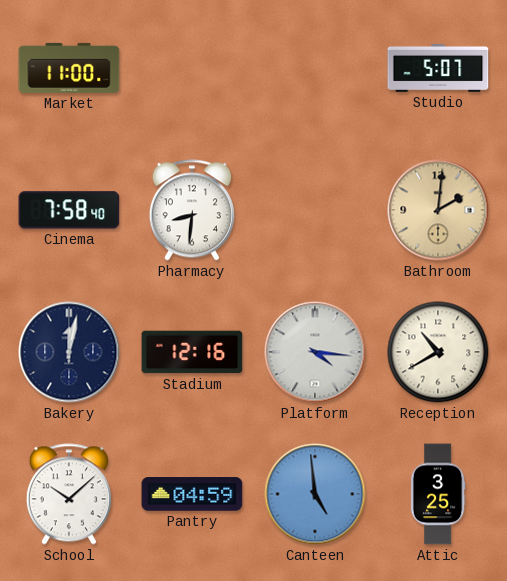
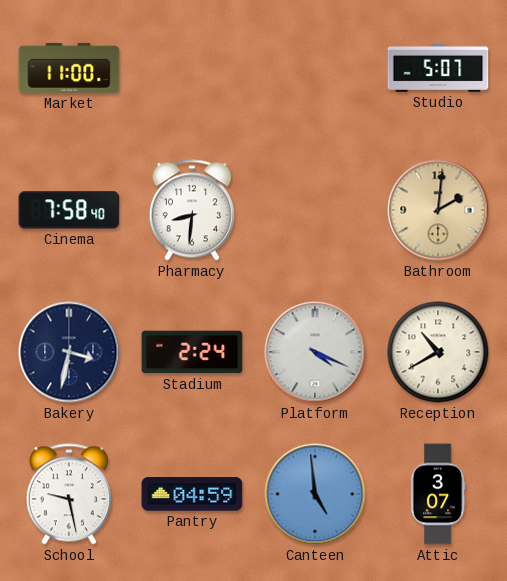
Bakery: 12:02 -> 3:32 (69, 352)
Stadium: 12:16 -> 2:24 (192, 352)
Platform: 4:16 -> 4:19 (315, 352)
School: 10:08 -> 9:28 (69, 494)
Attic: 3:25 -> 3:07 (438, 494)
